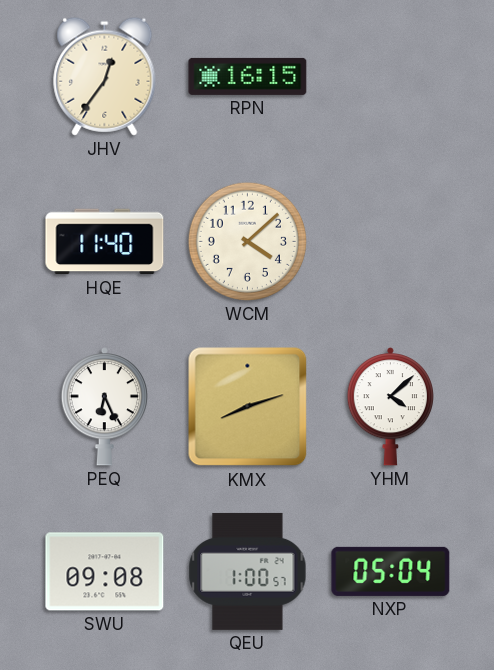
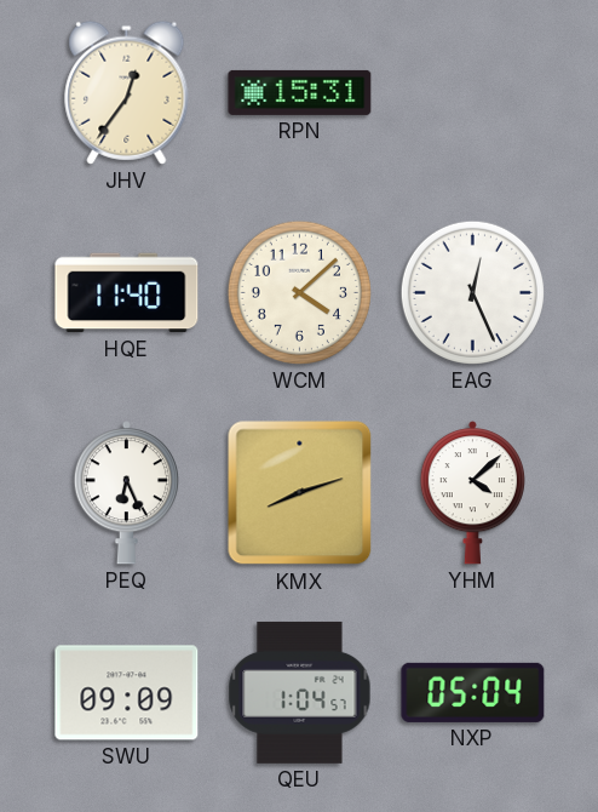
RPN: 16:15 -> 15:31 (300, 92)
EAG: none -> 12:26 (472, 292)
SWU: 09:08 -> 09:09 (127, 693)
QEU: 1:00 -> 1:04 (300, 692)
